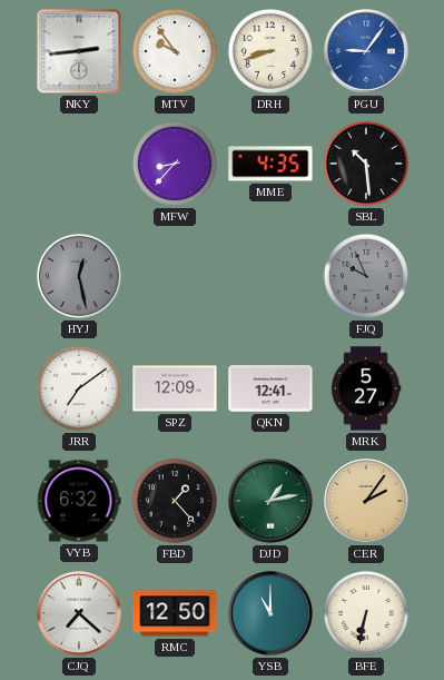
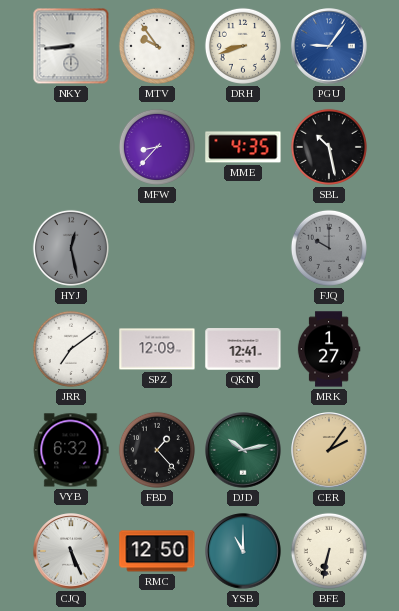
NKY: 2:44 -> 8:44 (71, 46)
SBL: 10:29 -> 10:28 (329, 147)
FJQ: 9:56 -> 10:00 (329, 248)
MRK: 5:27 -> 1:27 (329, 349)
DJD: 1:13 -> 10:13 (243, 450)
CJQ: 7:22 -> 5:26 (71, 551)
